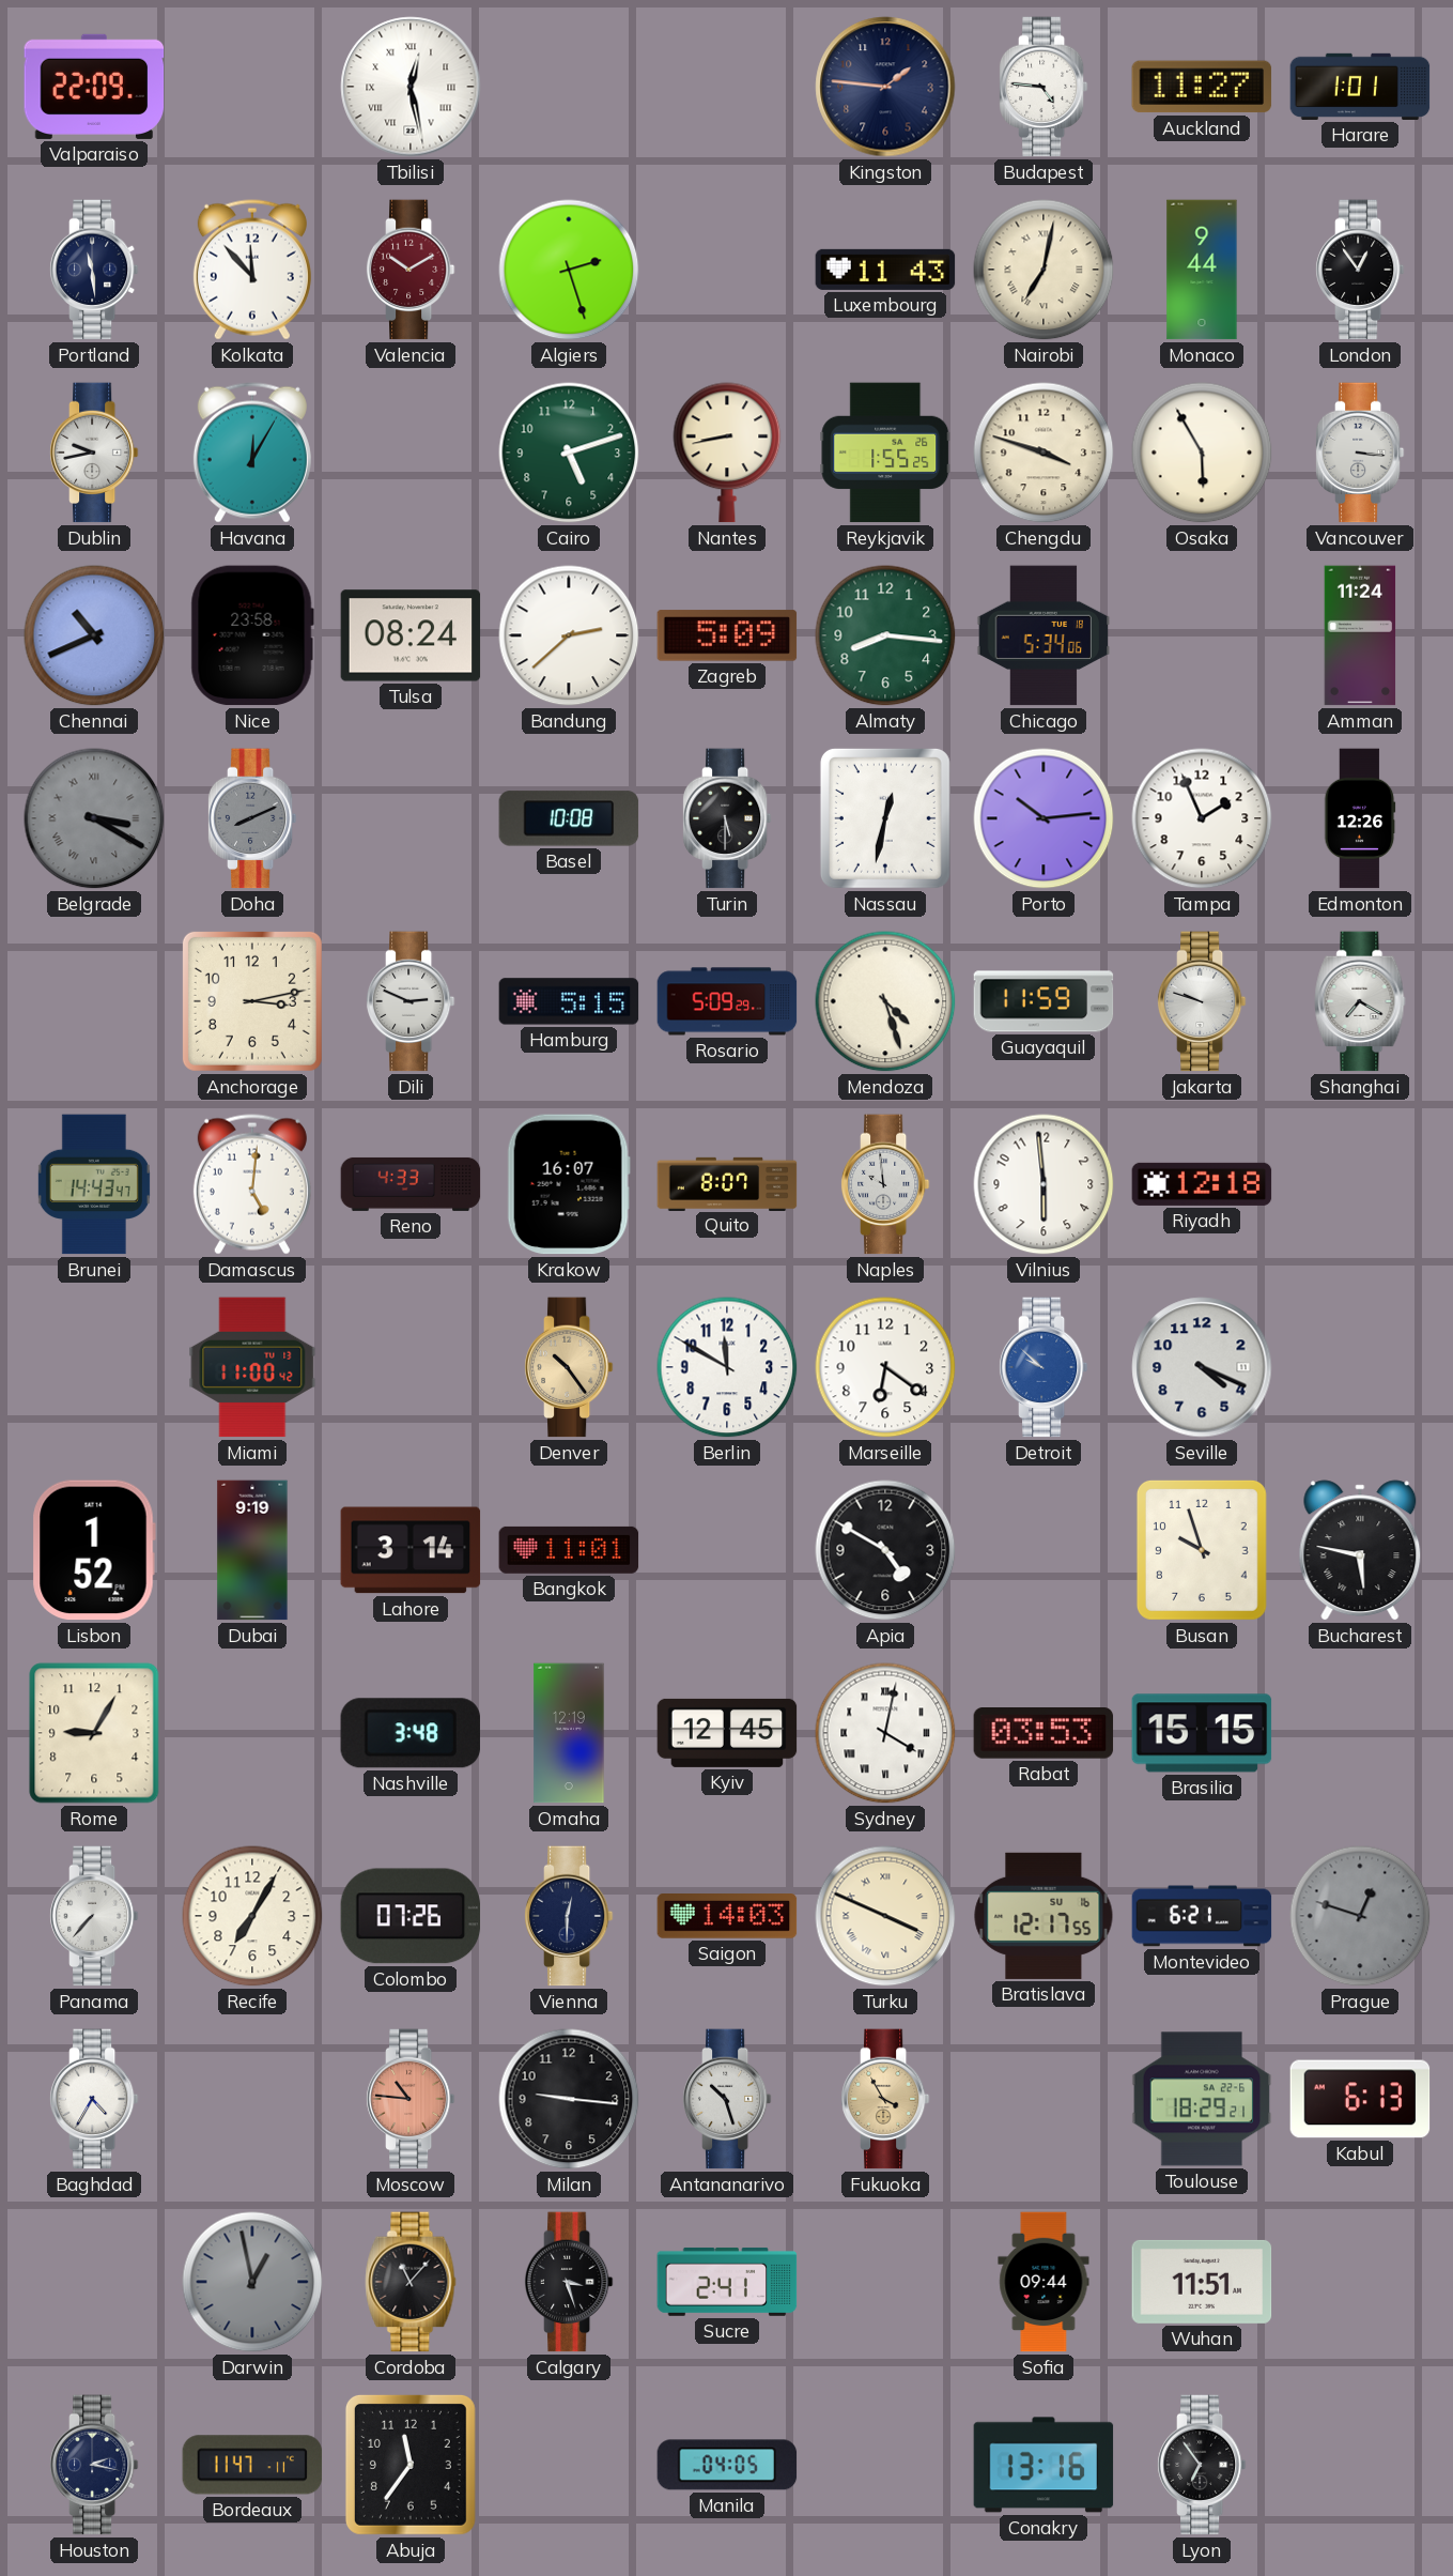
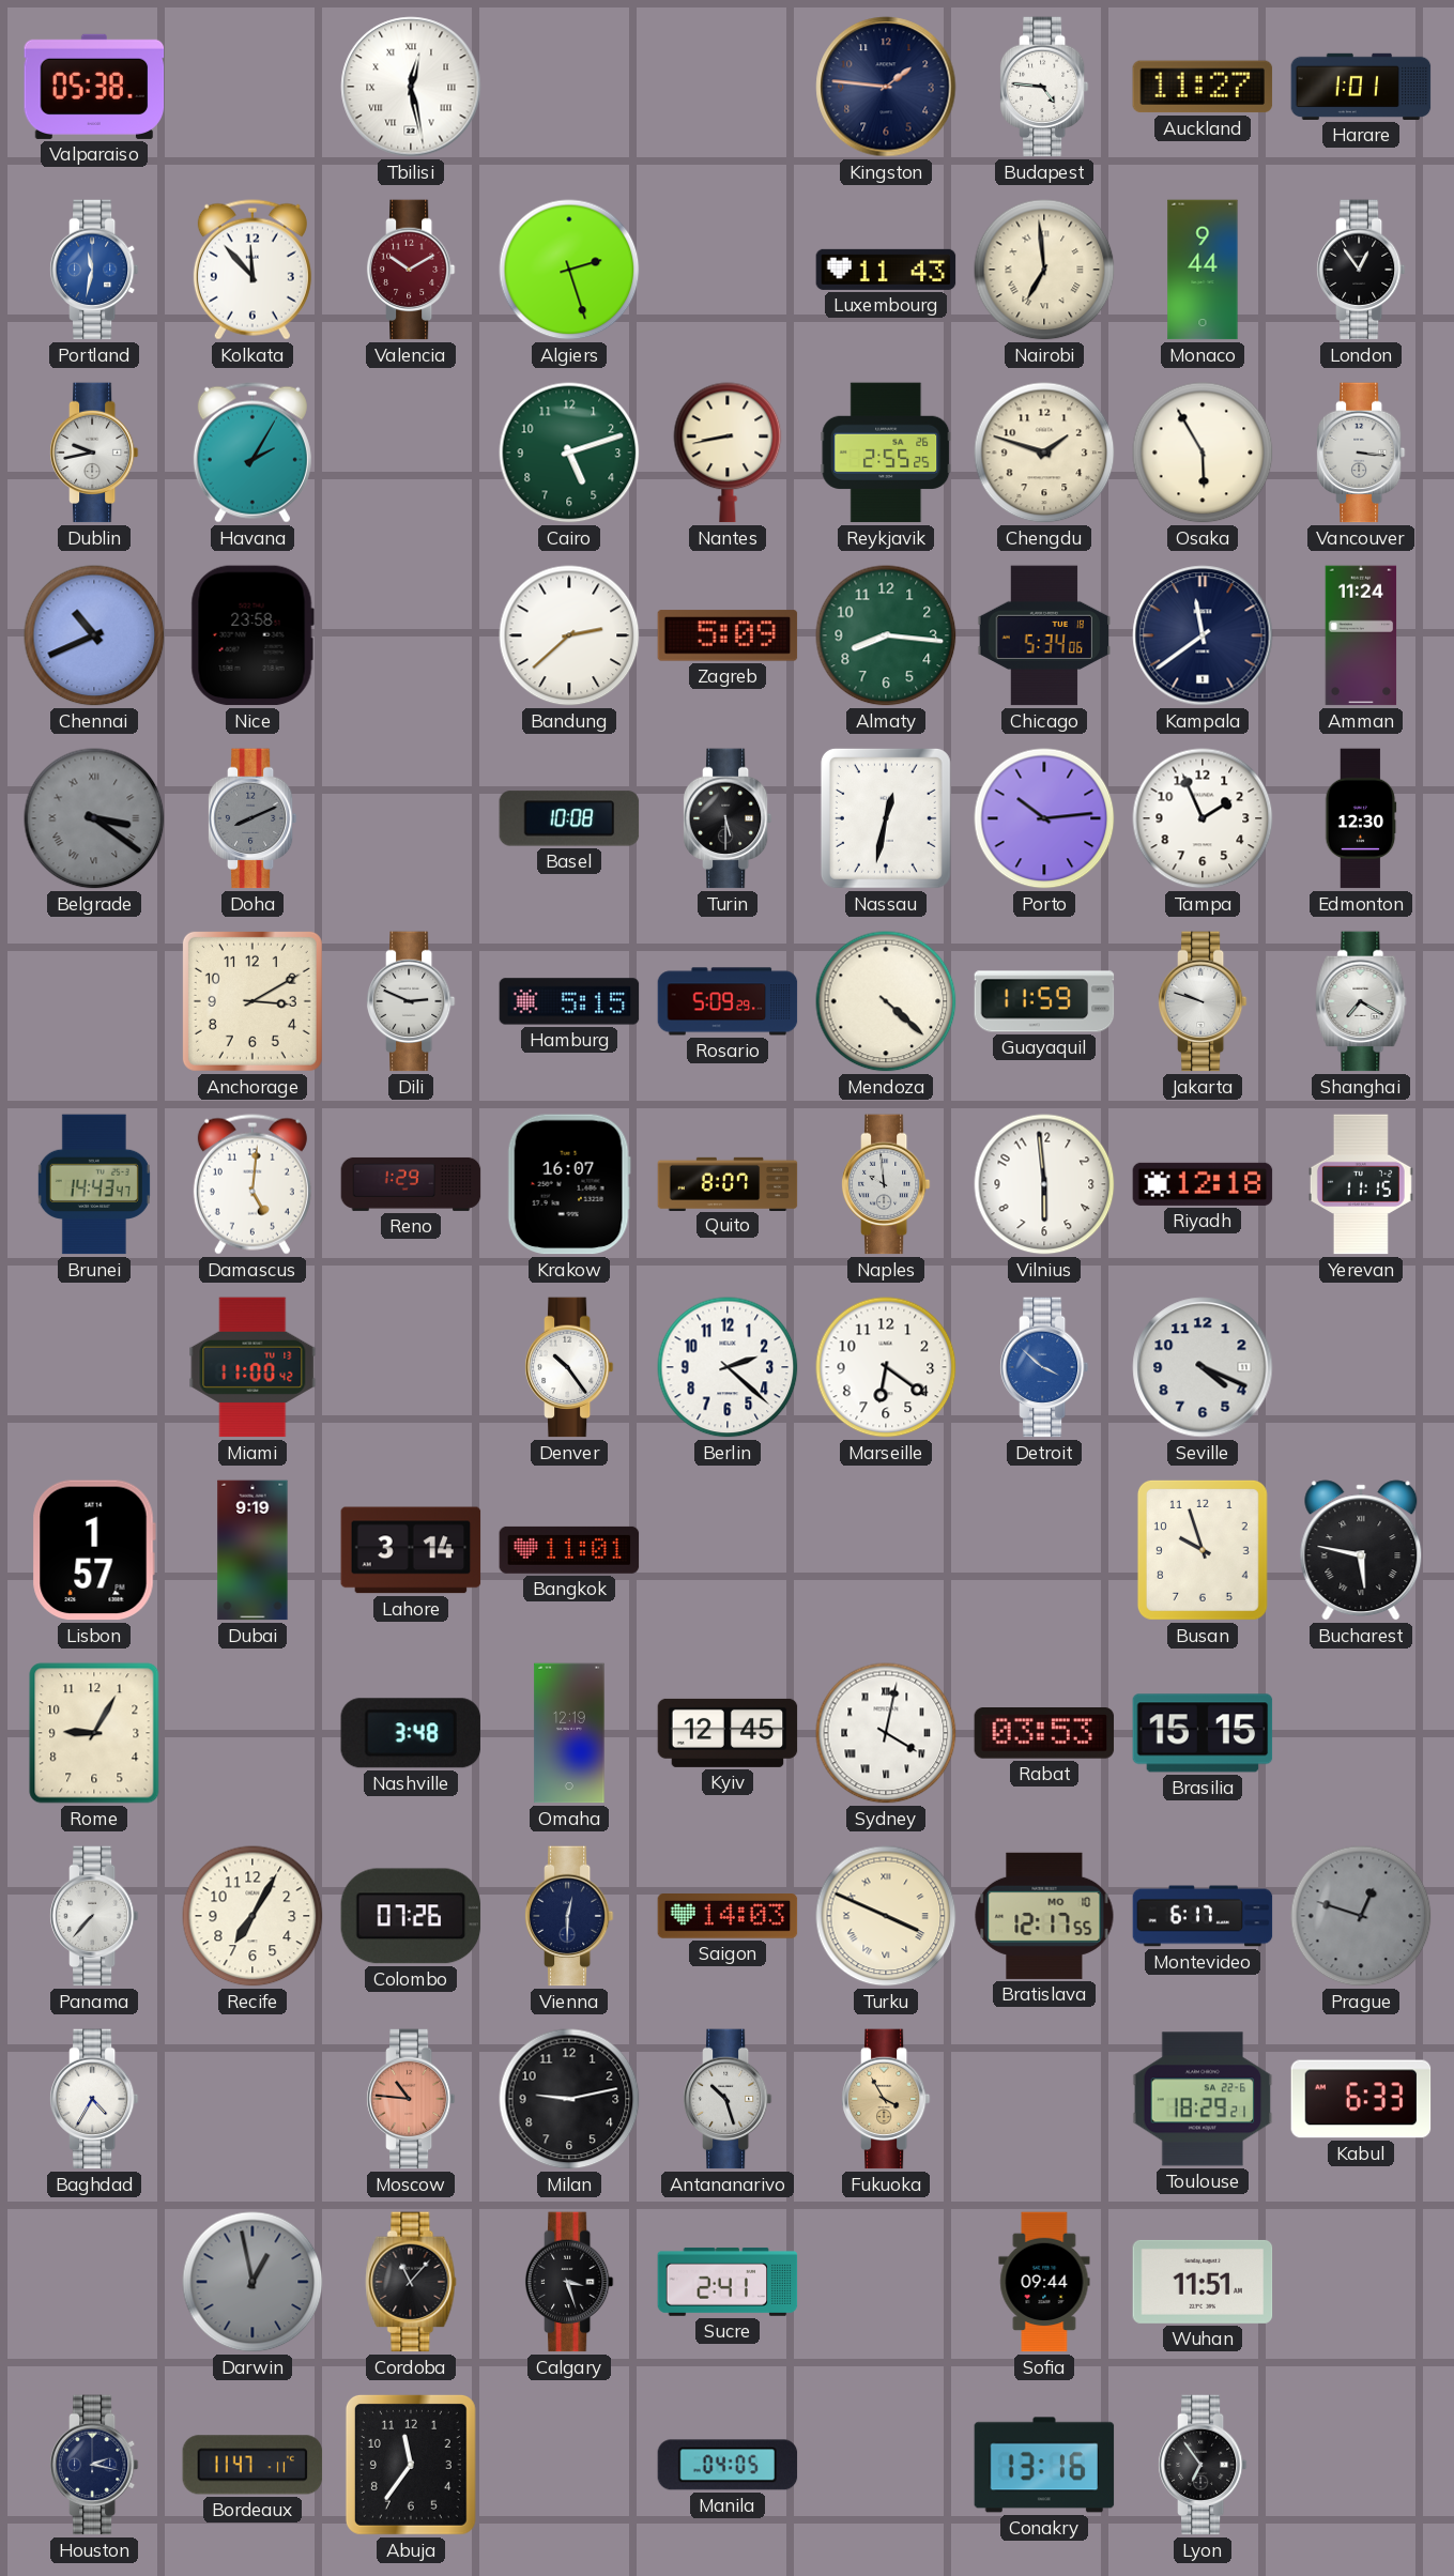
Valparaiso: 22:09 -> 05:38 (94, 87)
Portland: 11:29 -> 11:32 (94, 270)
Portland dial: navy -> blue (94, 270)
Nairobi: 7:02 -> 6:59 (1044, 270)
Havana: 12:05 -> 2:05 (252, 453)
Reykjavik: 1:55 -> 2:55 (886, 453)
Chengdu: 3:48 -> 1:48 (1044, 453)
Tulsa: 08:24 -> none (411, 635)
Kampala: none -> 11:39 (1203, 635)
Belgrade: 3:20 -> 3:21 (94, 818)
Edmonton: 12:26 -> 12:30 (1361, 818)
Anchorage: 3:13 -> 3:10 (252, 1001)
Mendoza: 4:27 -> 4:22 (886, 1001)
Reno: 4:33 -> 1:29 (411, 1184)
Yerevan: none -> 11:15 (1361, 1184)
Denver dial: champagne -> white (569, 1367)
Berlin: 11:50 -> 2:22 (728, 1367)
Detroit: 9:52 -> 3:52 (1044, 1367)
Lisbon: 1:52 -> 1:57 (94, 1550)
Apia: 4:50 -> none (885, 1550)
Bratislava date: SU 16 -> MO 10 (1044, 1916)
Montevideo: 6:21 -> 6:17 (1203, 1916)
Milan: 9:16 -> 9:13 (569, 2099)
Kabul: 6:13 -> 6:33 (1361, 2099)
